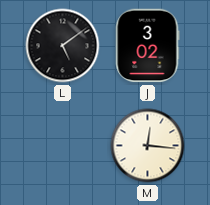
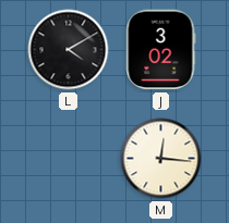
L: 5:09 -> 4:10 (69, 50)
